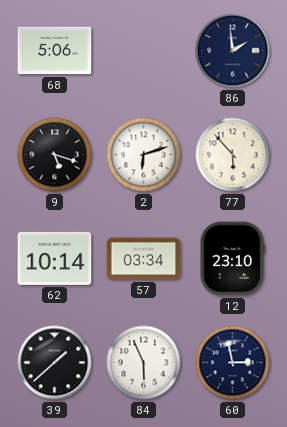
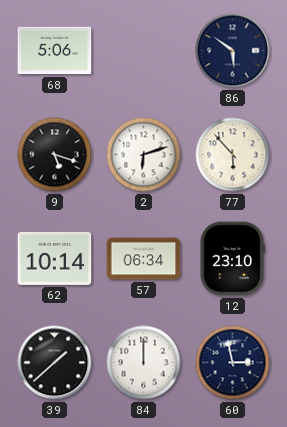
86: 1:59 -> 5:51 (233, 51)
57: 03:34 -> 06:34 (144, 259)
84: 5:56 -> 12:00 (144, 363)
